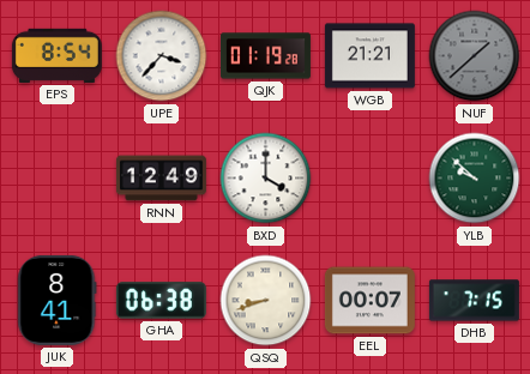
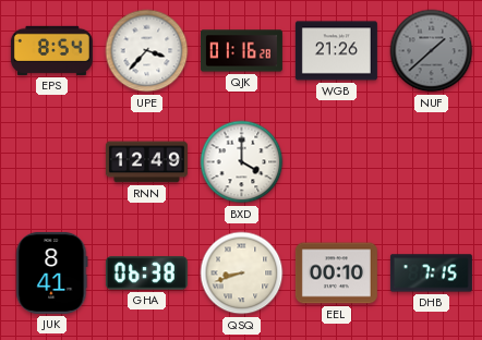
QJK: 01:19 -> 01:16 (241, 51)
WGB: 21:21 -> 21:26 (336, 51)
YLB: 9:52 -> none (475, 179)
EEL: 00:07 -> 00:10 (336, 274)
